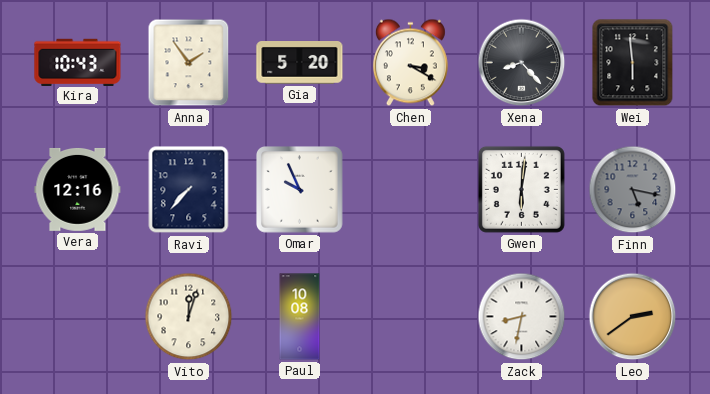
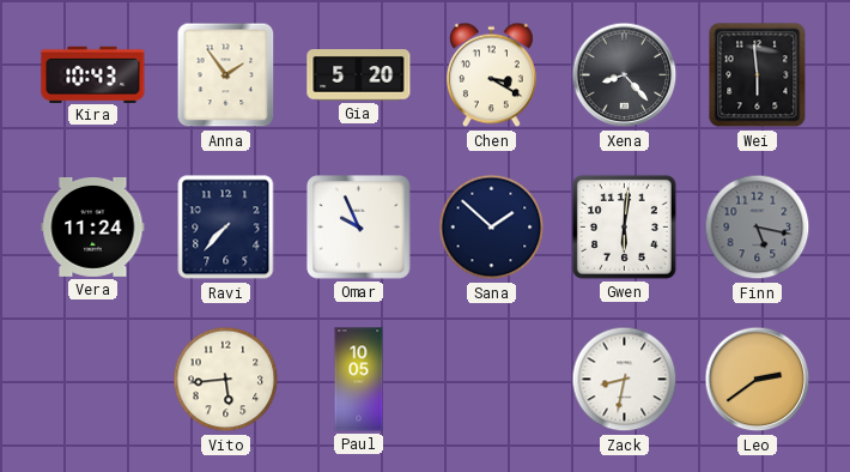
Vera: 12:16 -> 11:24 (93, 226)
Sana: none -> 1:52 (492, 228)
Vito: 12:03 -> 5:44 (226, 380)
Paul: 10:08 -> 10:05 (359, 380)
